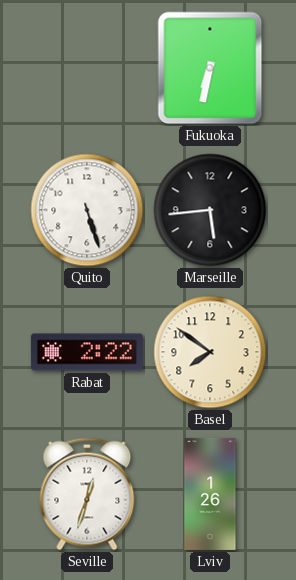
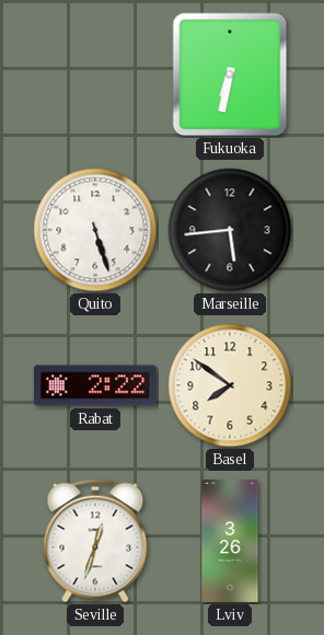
Lviv: 1:26 -> 3:26 (230, 541)
